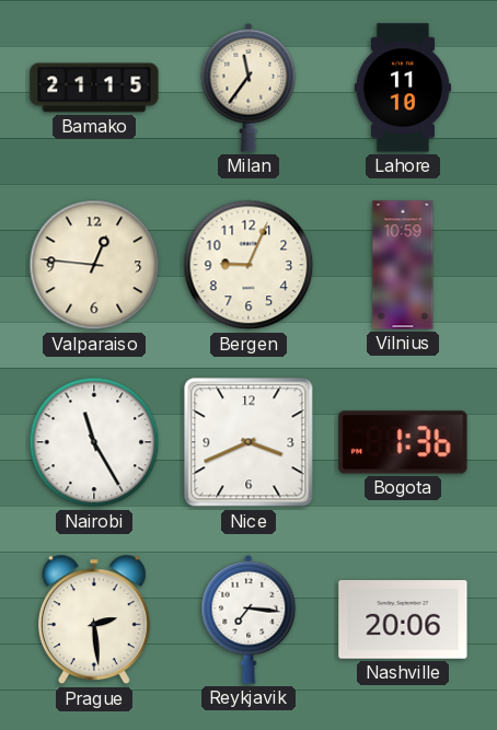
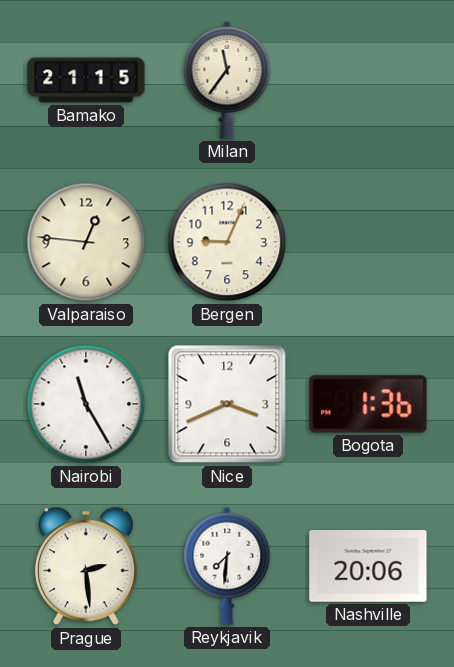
Lahore: 11:10 -> none (403, 88)
Vilnius: 10:59 -> none (403, 265)
Reykjavik: 7:16 -> 7:31 (227, 566)
